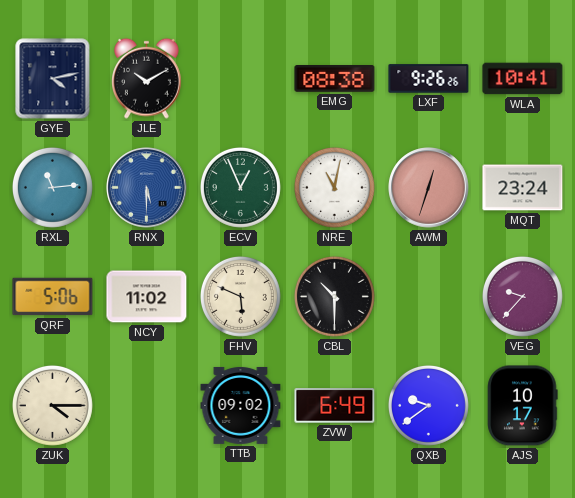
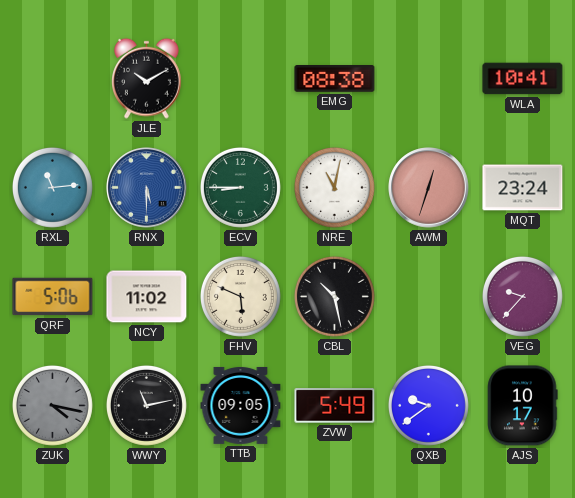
GYE: 4:13 -> none (53, 79)
LXF: 9:26 -> none (429, 79)
ECV: 12:56 -> 8:45 (240, 187)
CBL: 10:30 -> 10:28 (334, 296)
ZUK: 4:15 -> 4:17 (52, 405)
ZUK dial: cream -> grey (52, 405)
WWY: none -> 11:13 (146, 405)
TTB: 09:02 -> 09:05 (241, 405)
ZVW: 6:49 -> 5:49 (335, 406)
